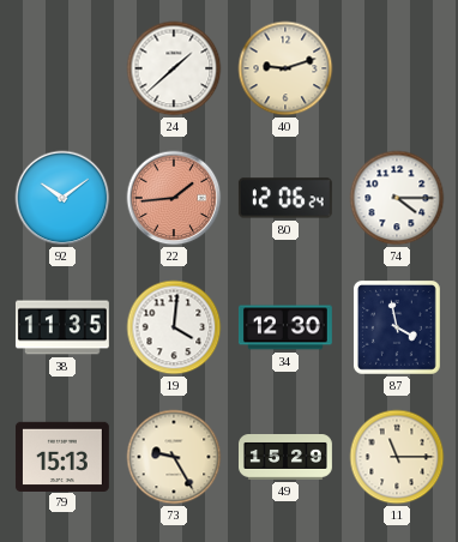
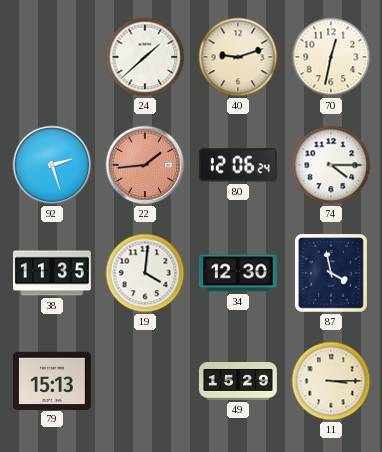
70: none -> 12:32 (331, 57)
92: 10:09 -> 2:27 (52, 165)
73: 9:25 -> none (174, 457)
11: 11:15 -> 3:15 (331, 381)
